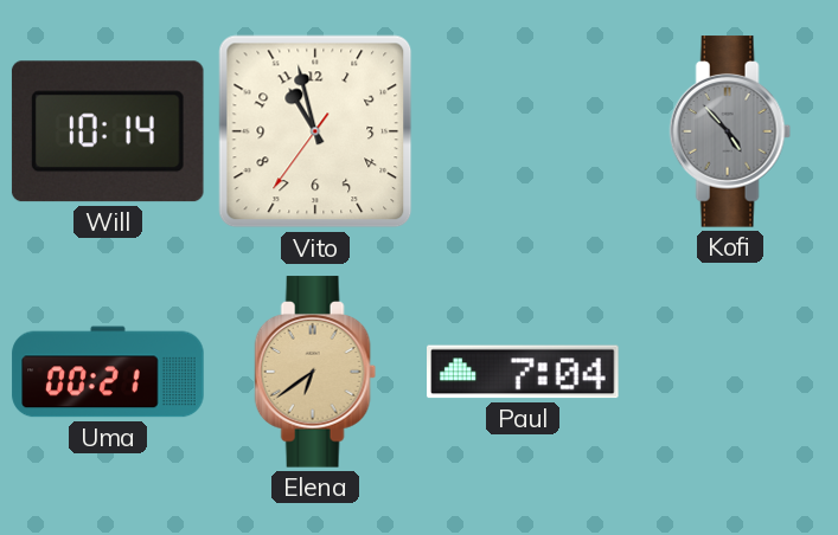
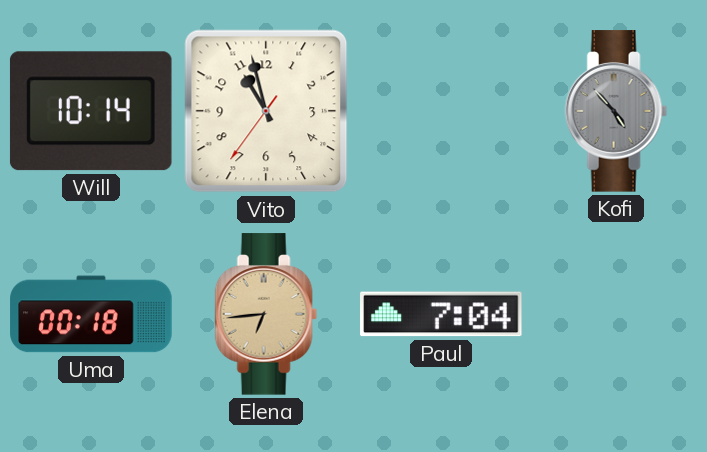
Uma: 00:21 -> 00:18 (91, 314)
Elena: 6:39 -> 6:44 (266, 314)
